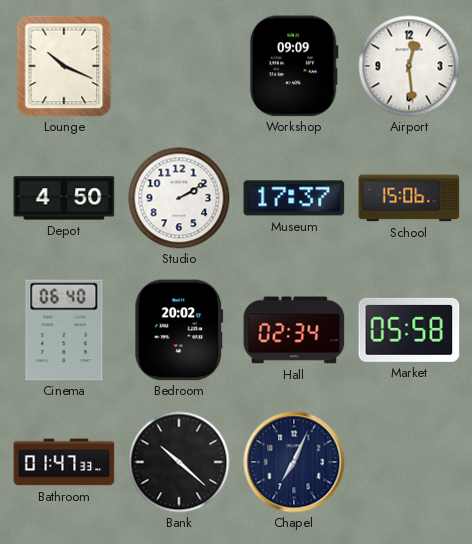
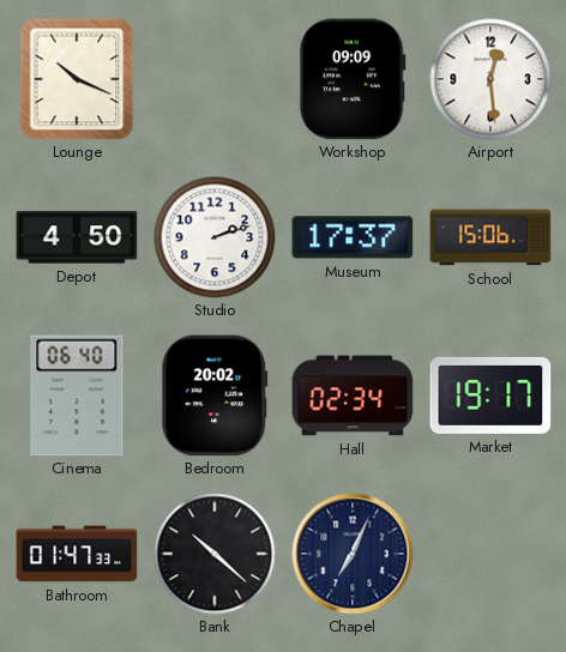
Studio: 2:10 -> 2:12 (215, 237)
Market: 05:58 -> 19:17 (490, 396)
